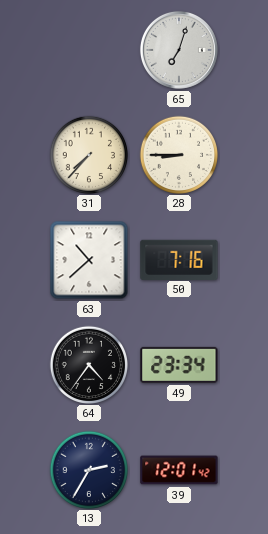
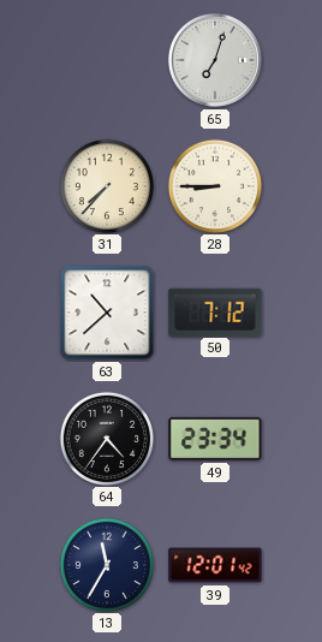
50: 7:16 -> 7:12 (215, 311)
13: 2:35 -> 11:35 (106, 564)
